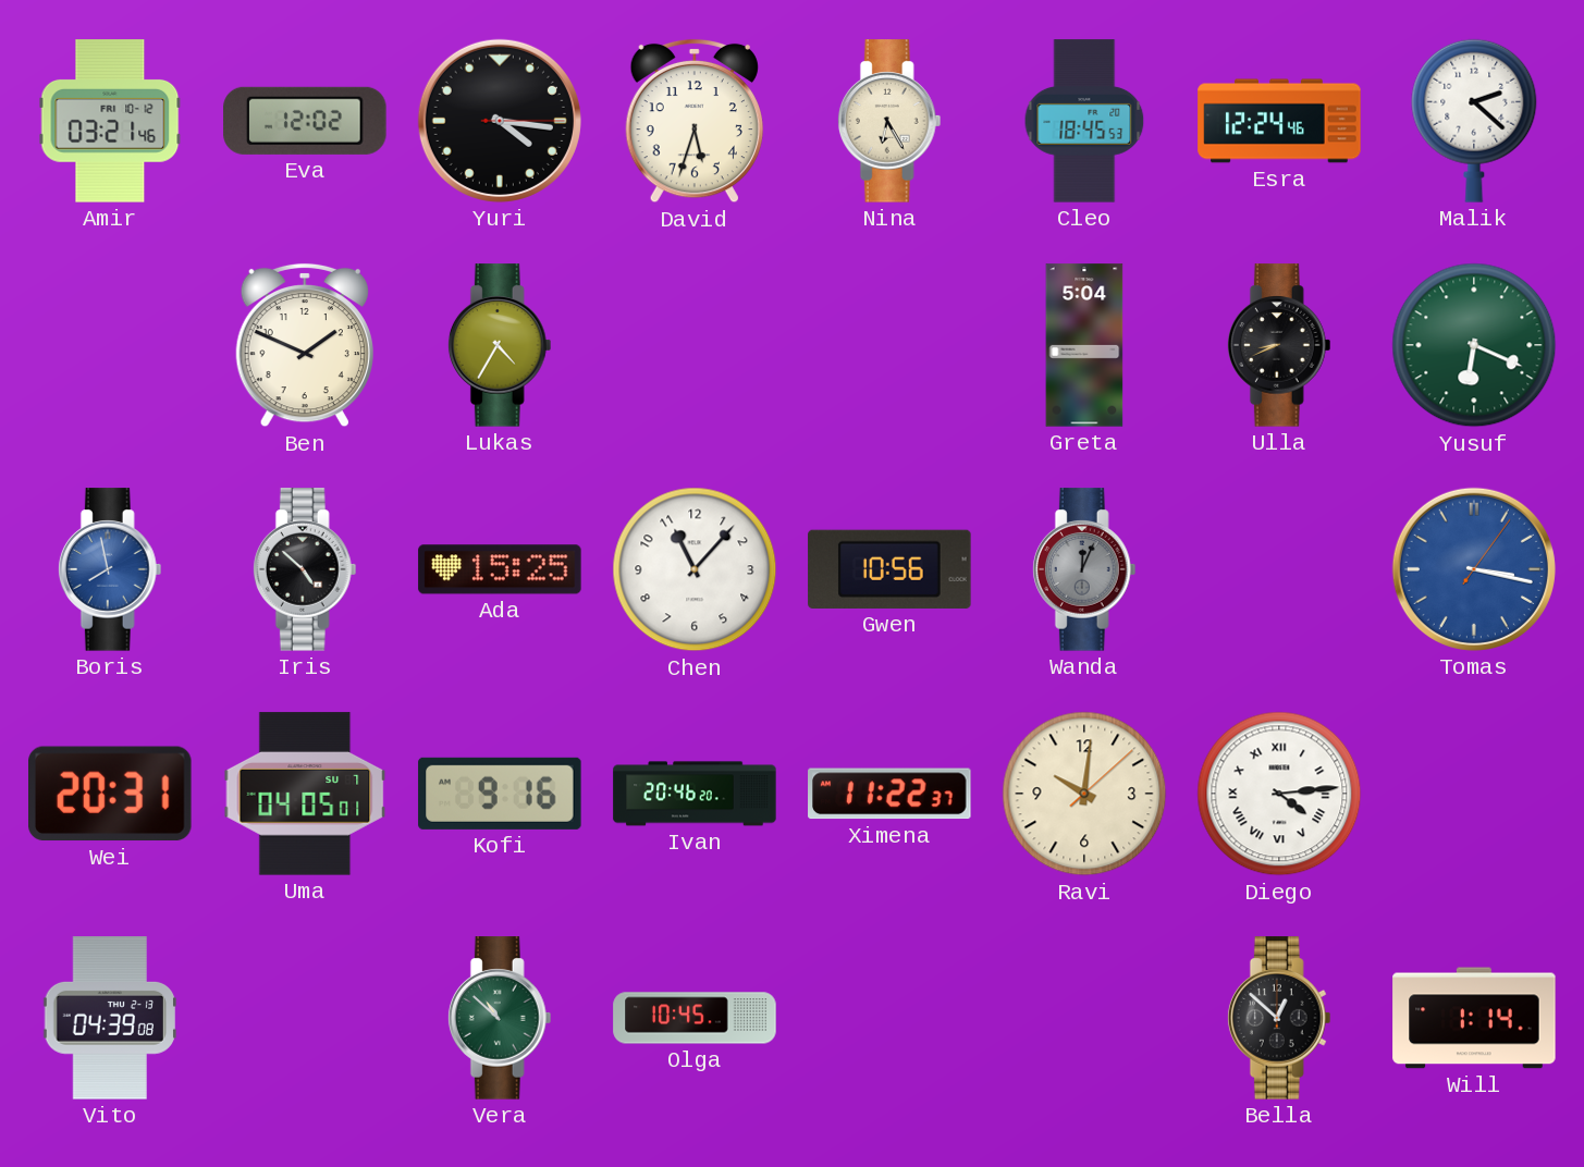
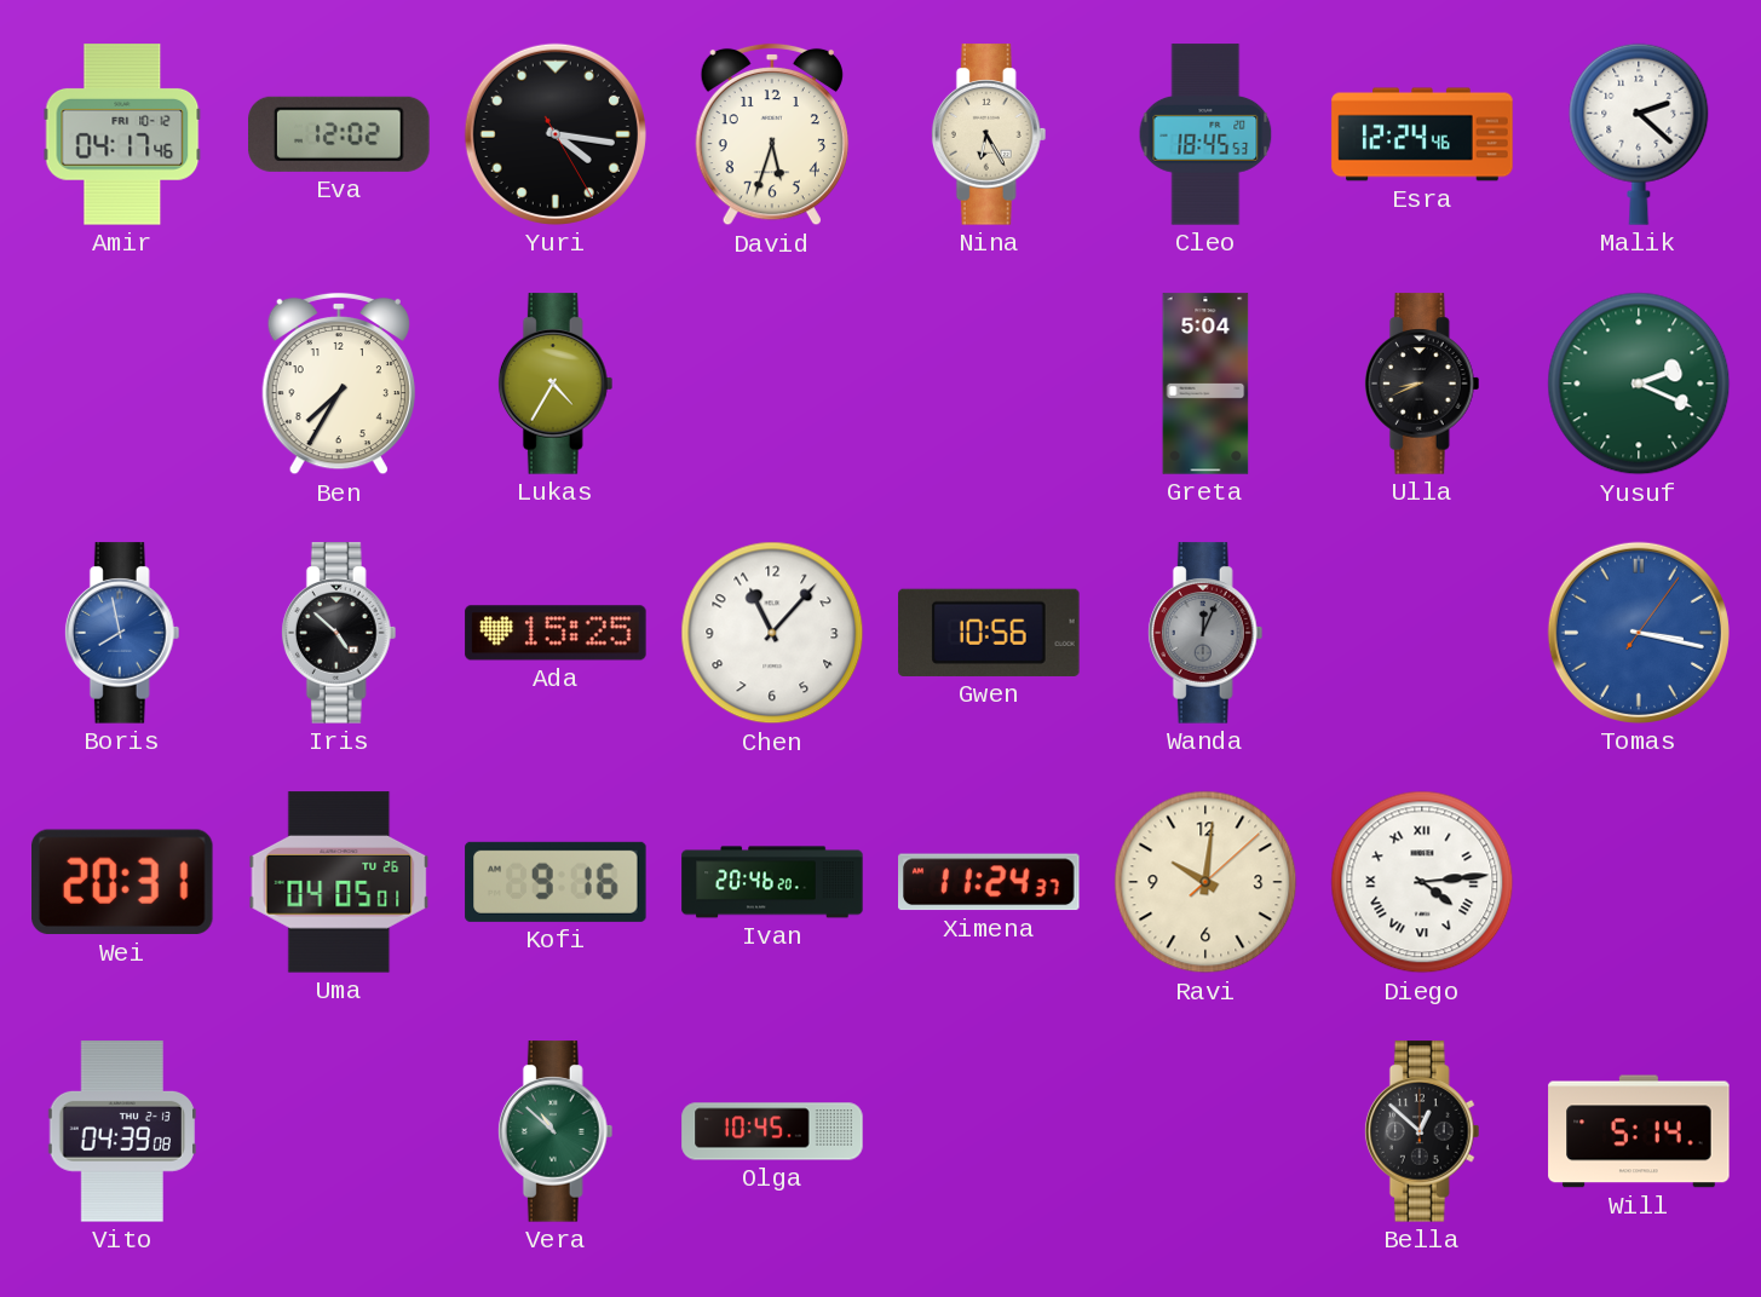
Amir: 03:21 -> 04:17 (122, 134)
Yuri: 4:16:15 -> 4:16:25 (556, 134)
Ben: 1:49 -> 7:35 (339, 384)
Yusuf: 6:19 -> 2:19 (1639, 384)
Uma date: SU 7 -> TU 26 (339, 882)
Ximena: 11:22 -> 11:24 (989, 882)
Will: 1:14 -> 5:14 (1639, 1131)
